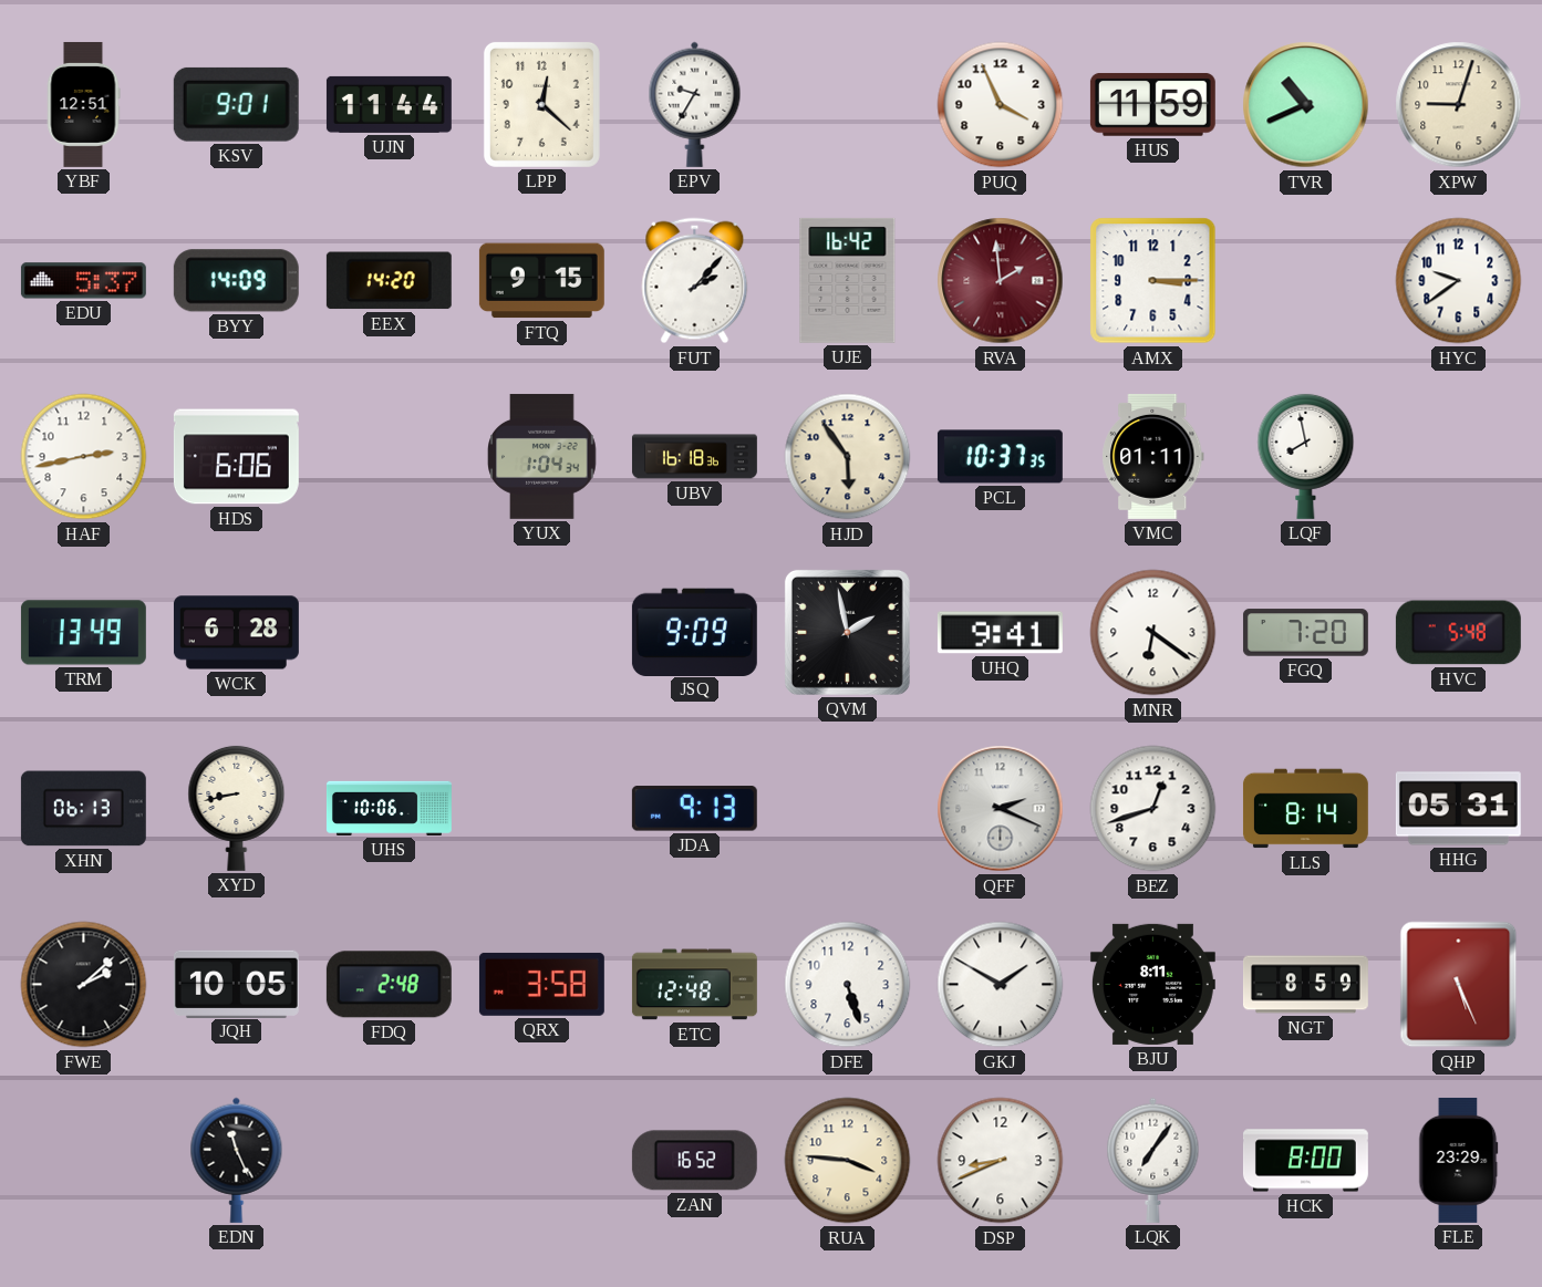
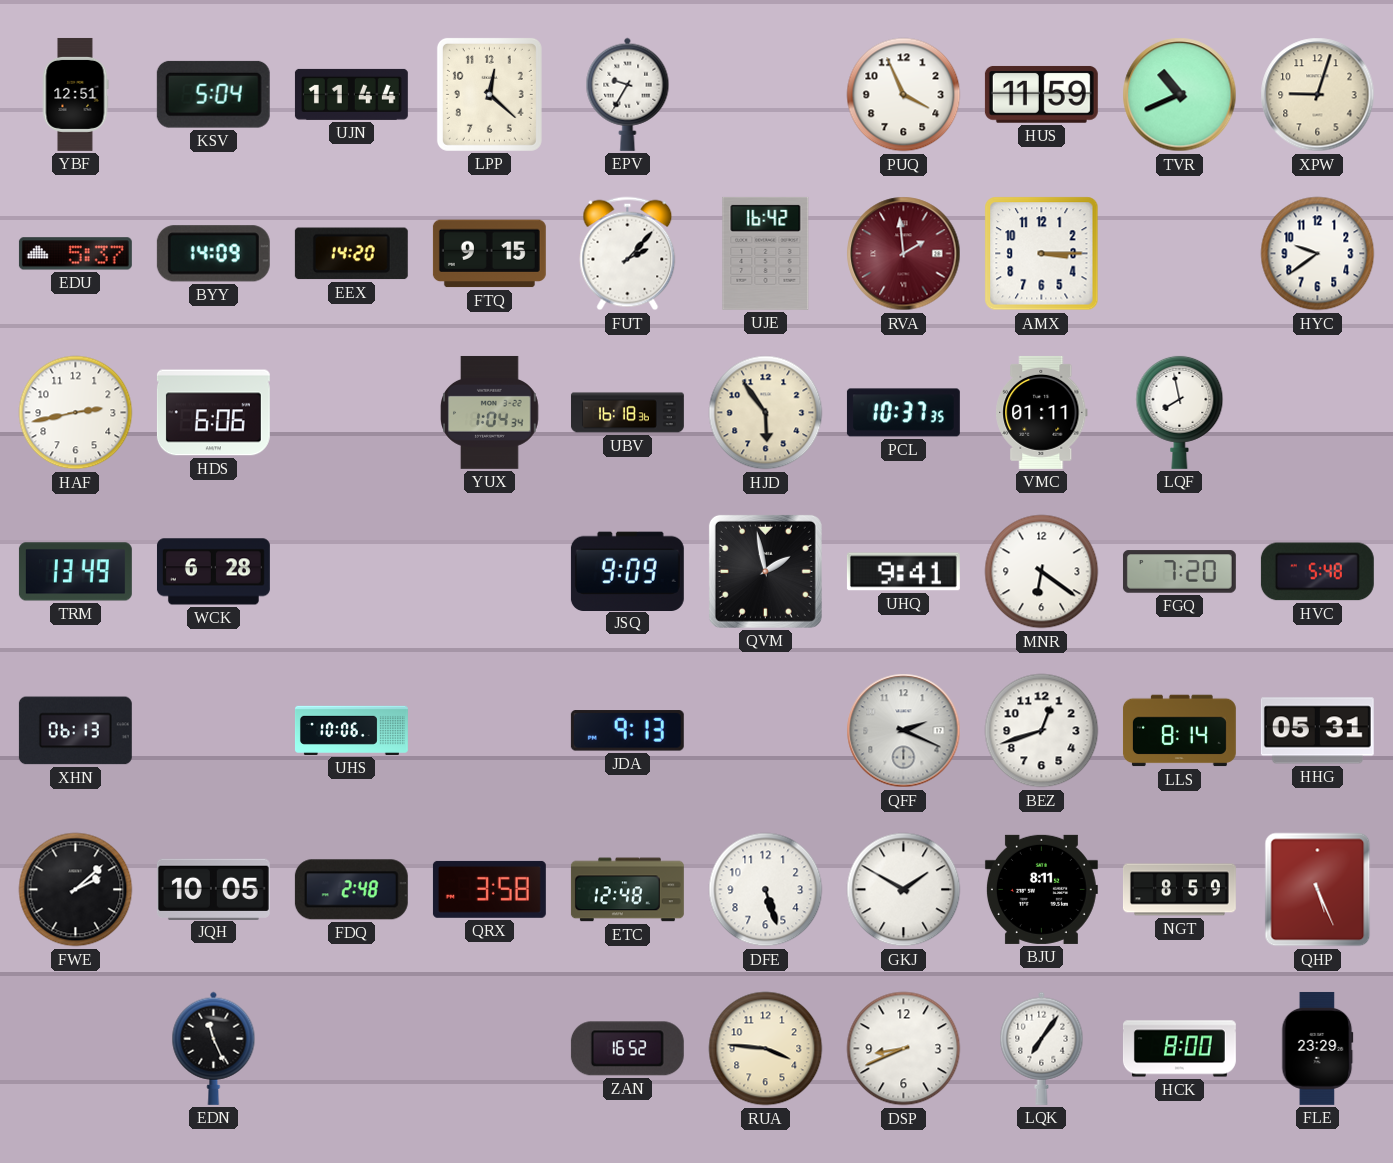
KSV: 9:01 -> 5:04 (213, 94)
XYD: 8:43 -> none (237, 808)
